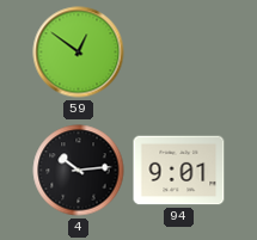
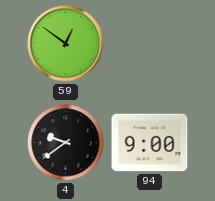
4: 10:14 -> 9:39 (66, 143)
94: 9:01 -> 9:00 (150, 143)
